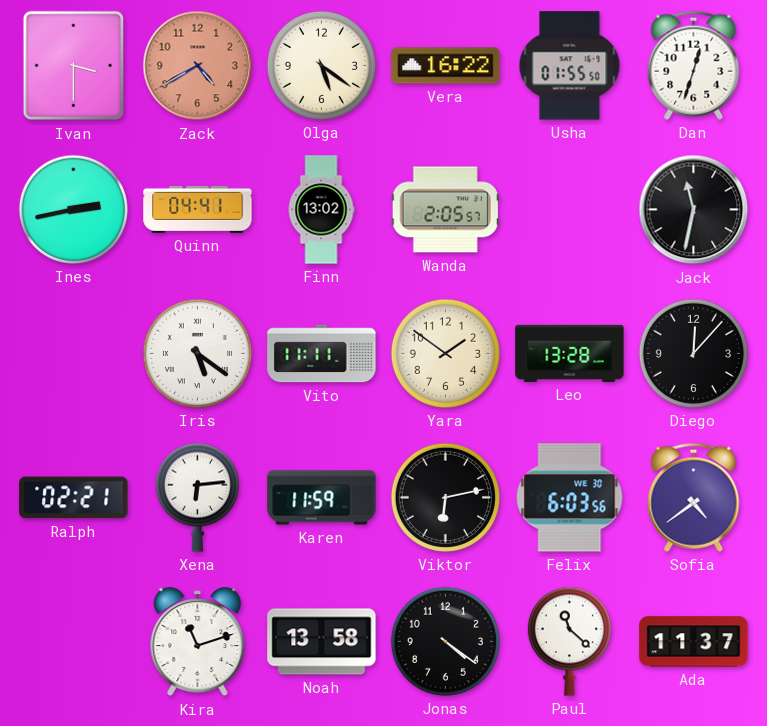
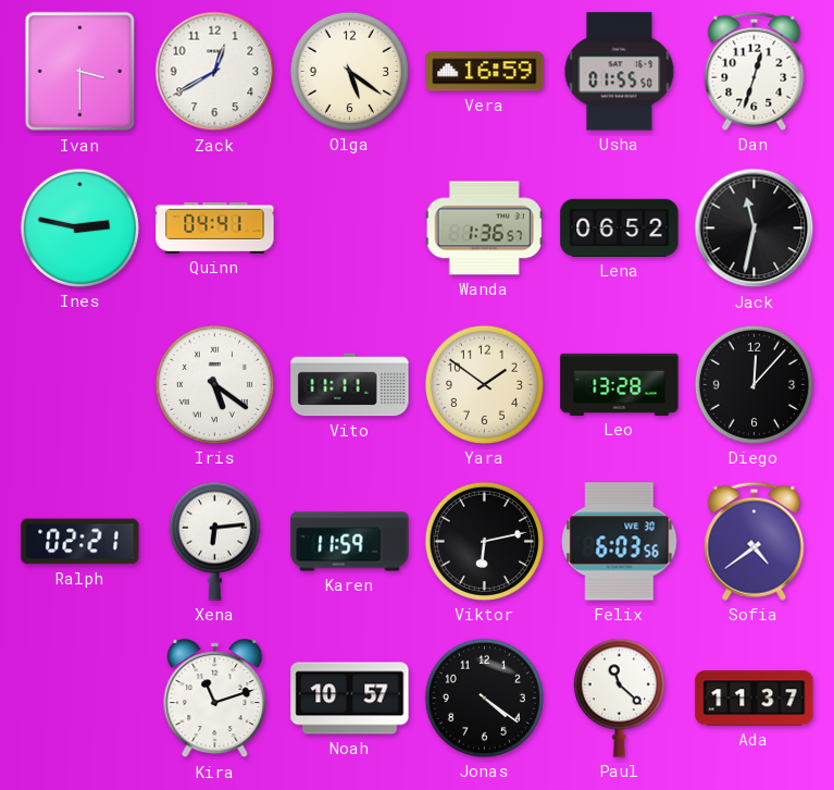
Zack: 4:40 -> 12:40 (215, 72)
Zack dial: salmon -> white (215, 72)
Vera: 16:22 -> 16:59 (485, 72)
Ines: 2:43 -> 2:47 (79, 227)
Finn: 13:02 -> none (321, 210)
Wanda: 2:05 -> 1:36 (484, 229)
Lena: none -> 06:52 (620, 227)
Noah: 13:58 -> 10:57 (350, 699)
